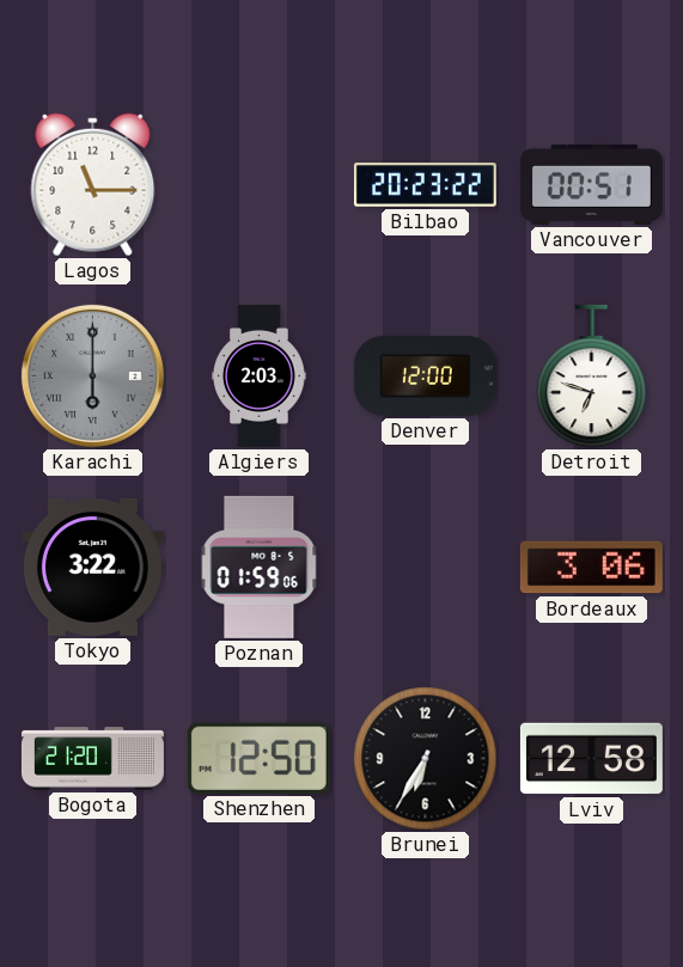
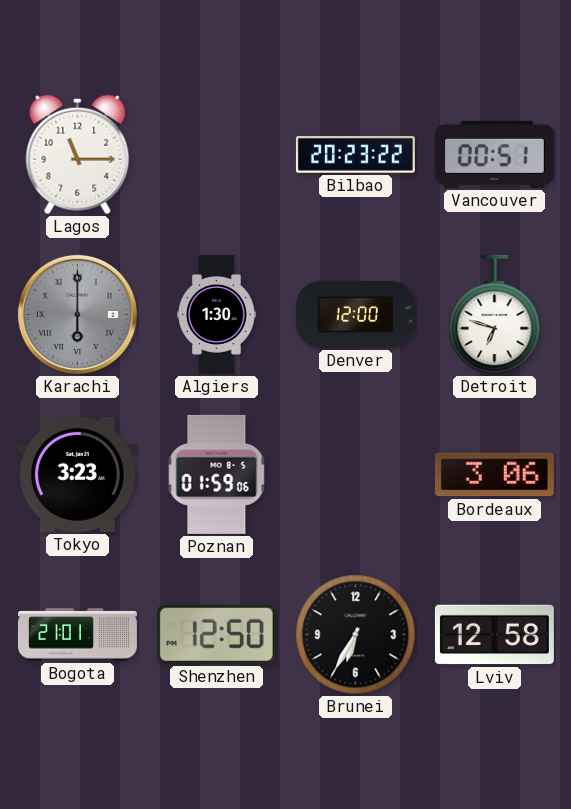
Algiers: 2:03 -> 1:30 (217, 314)
Tokyo: 3:22 -> 3:23 (77, 474)
Bogota: 21:20 -> 21:01 (77, 635)
